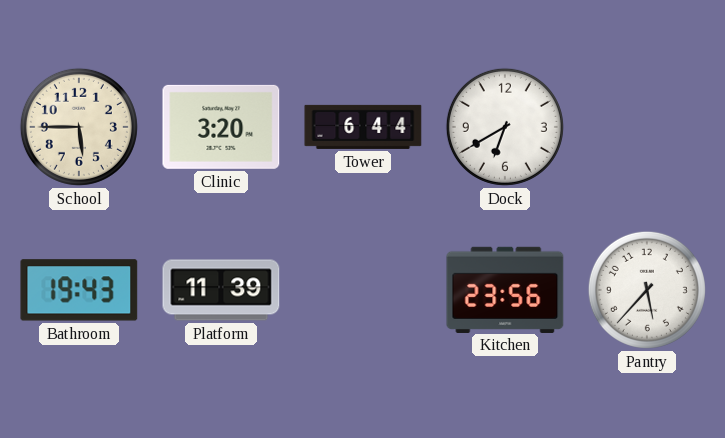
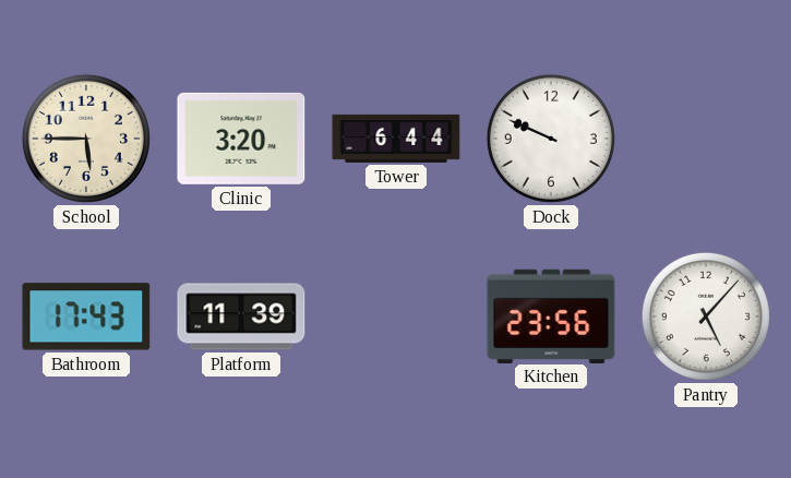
Dock: 6:40 -> 9:49 (551, 139)
Bathroom: 19:43 -> 17:43 (86, 316)
Pantry: 5:37 -> 5:07 (706, 316)
